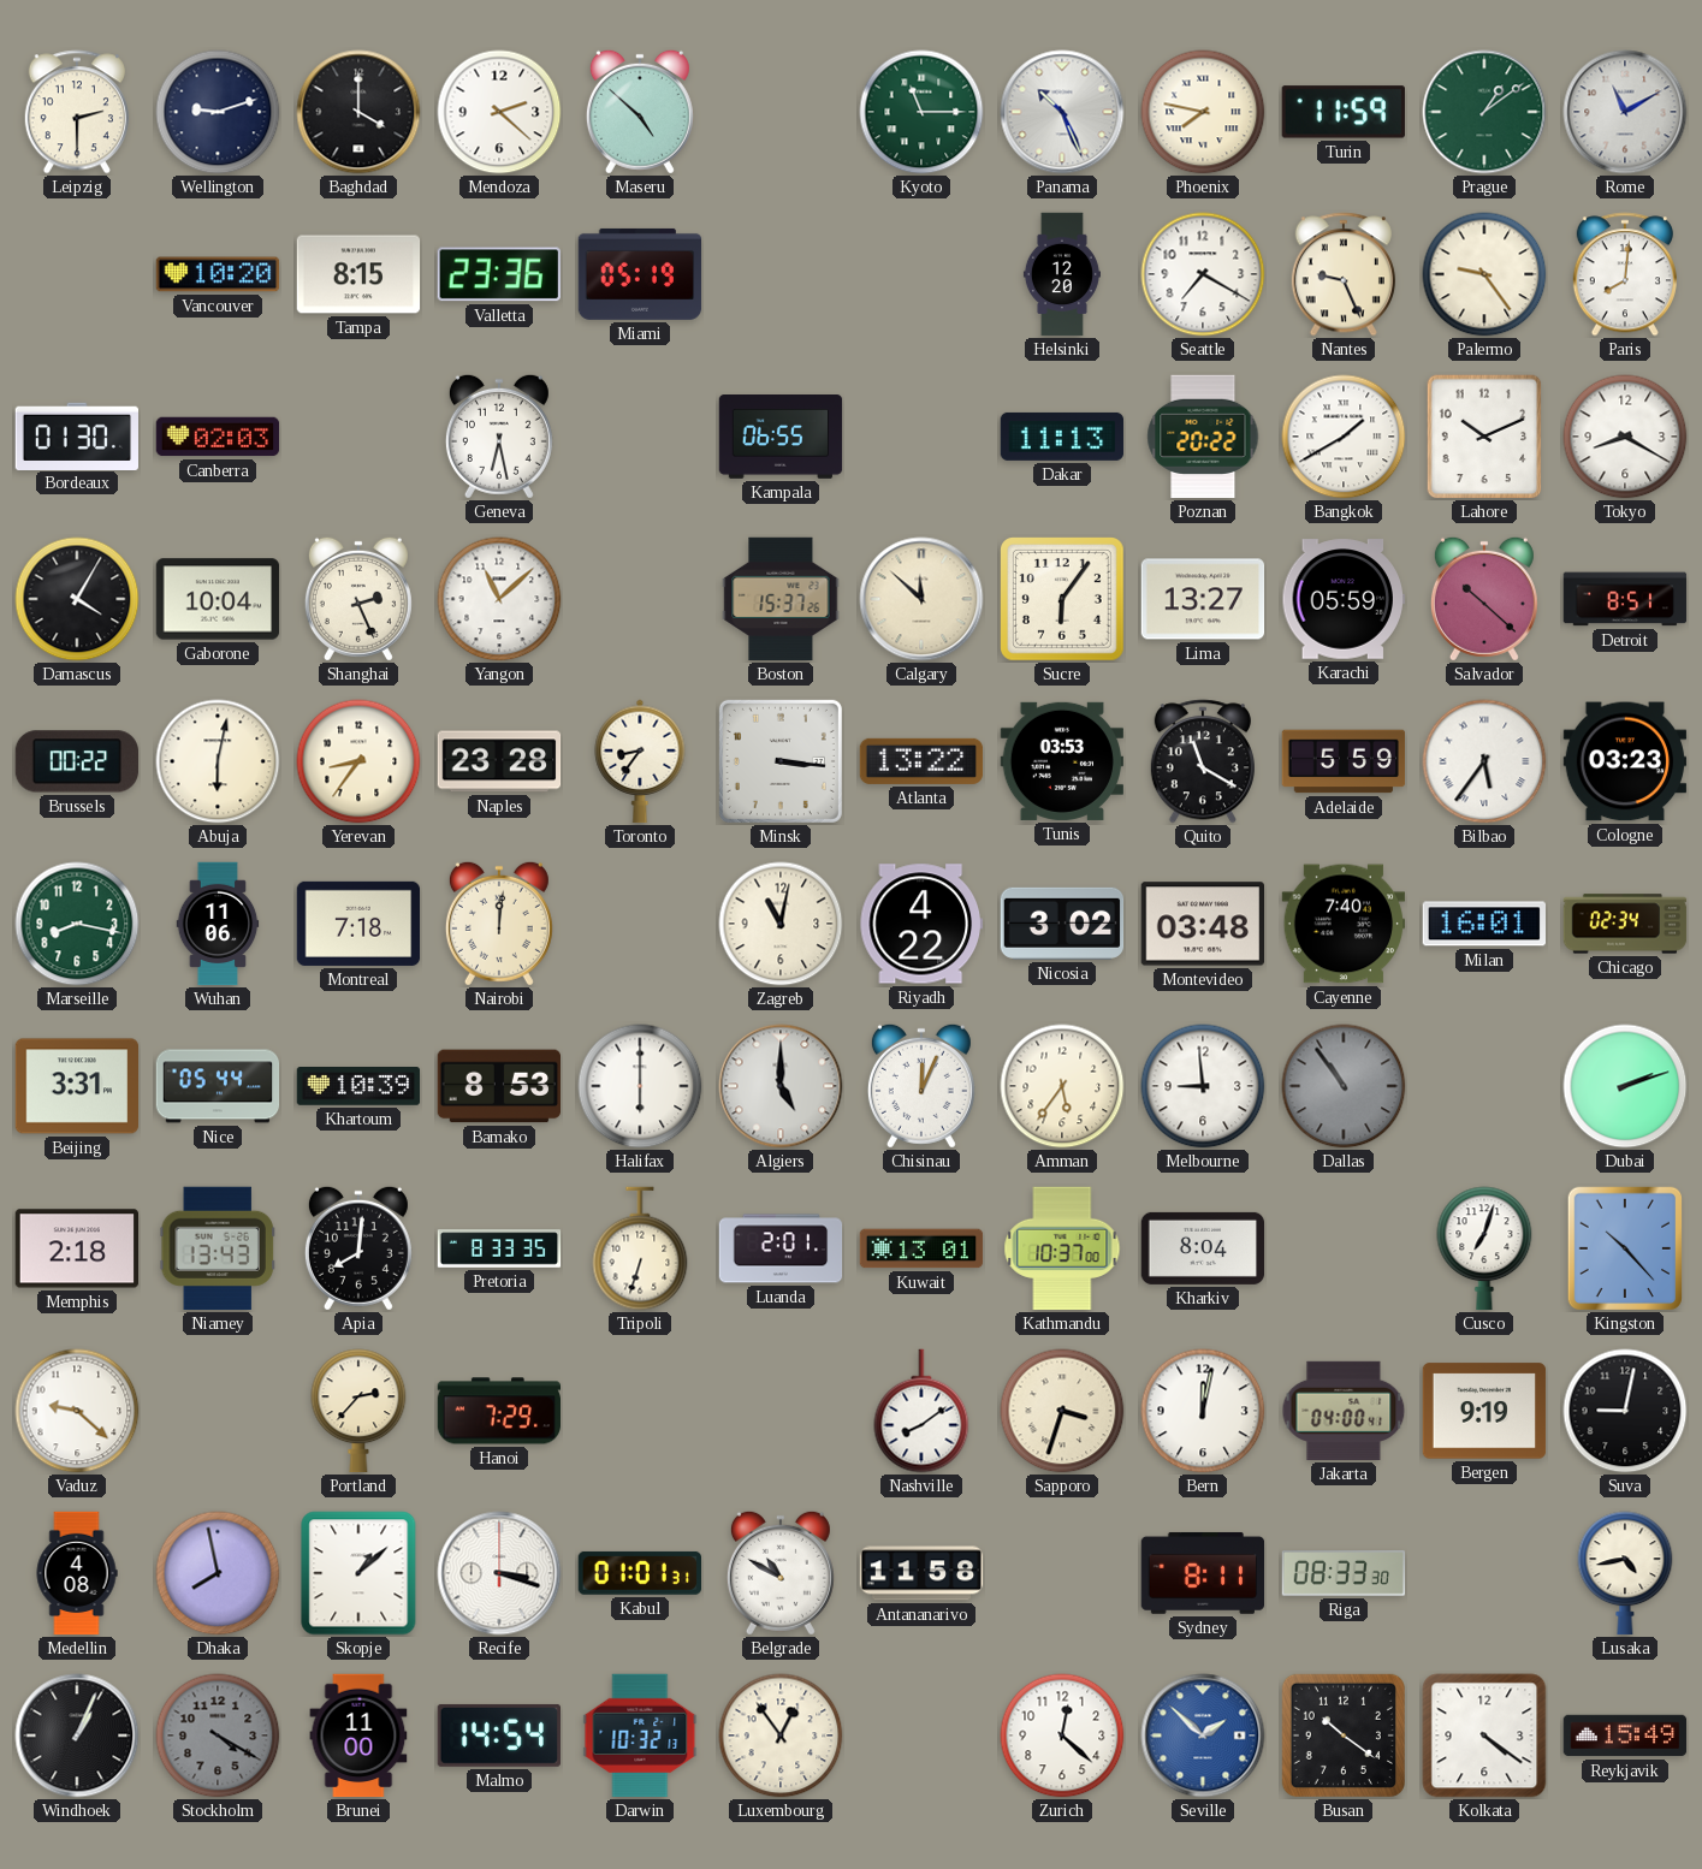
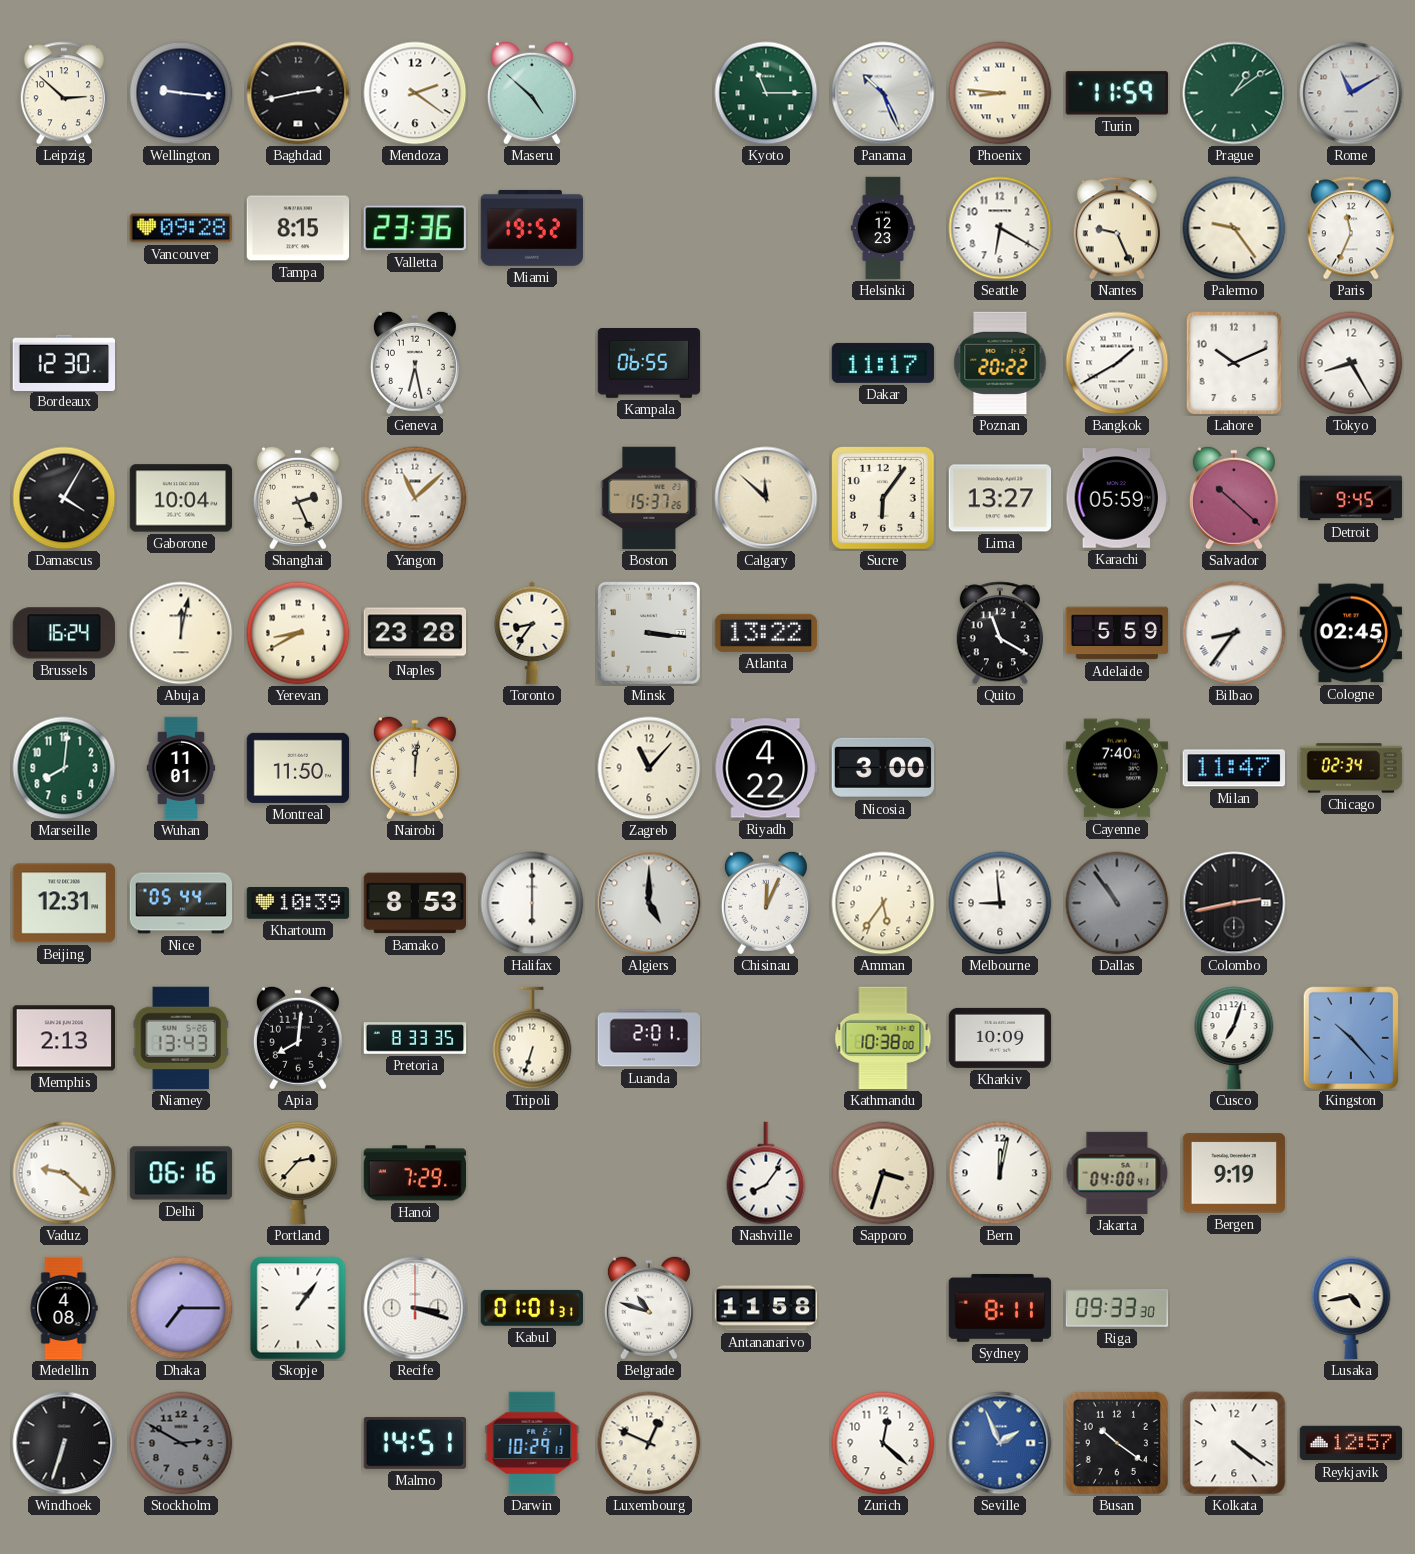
Leipzig: 2:30 -> 2:52 (64, 93)
Wellington: 9:12 -> 9:16 (181, 93)
Baghdad: 4:00 -> 2:43 (298, 93)
Mendoza: 2:22 -> 2:21 (415, 93)
Phoenix: 7:47 -> 8:46 (1000, 93)
Vancouver: 10:20 -> 09:28 (181, 228)
Miami: 05:19 -> 19:52 (532, 228)
Helsinki: 12:20 -> 12:23 (883, 228)
Seattle: 7:20 -> 6:20 (1000, 228)
Paris: 8:01 -> 11:34 (1351, 228)
Bordeaux: 01:30 -> 12:30 (63, 362)
Canberra: 02:03 -> none (218, 437)
Dakar: 11:13 -> 11:17 (883, 363)
Tokyo: 8:20 -> 8:25 (1351, 363)
Detroit: 8:51 -> 9:45 (1351, 498)
Brussels: 00:22 -> 16:24 (63, 633)
Abuja: 6:02 -> 12:02 (181, 633)
Yerevan: 8:36 -> 8:40 (298, 633)
Tunis: 03:53 -> none (1061, 761)
Bilbao: 5:36 -> 8:36 (1234, 633)
Cologne: 03:23 -> 02:45 (1351, 633)
Marseille: 8:17 -> 8:01 (64, 768)
Wuhan: 11:06 -> 11:01 (181, 768)
Montreal: 7:18 -> 11:50 (298, 768)
Zagreb: 11:02 -> 11:07 (649, 768)
Nicosia: 3:02 -> 3:00 (883, 768)
Montevideo: 03:48 -> none (1202, 924)
Milan: 16:01 -> 11:47 (1233, 768)
Beijing: 3:31 -> 12:31 (64, 903)
Colombo: none -> 2:43 (1234, 903)
Dubai: 2:12 -> none (1625, 1086)
Memphis: 2:18 -> 2:13 (63, 1038)
Kuwait: 13:01 -> none (921, 1248)
Kathmandu: 10:37 -> 10:38 (883, 1038)
Kharkiv: 8:04 -> 10:09 (1000, 1038)
Delhi: none -> 06:16 (181, 1173)
Nashville: 8:09 -> 8:06 (766, 1173)
Suva: 9:02 -> none (1625, 1411)
Dhaka: 7:58 -> 7:15 (181, 1308)
Skopje: 1:08 -> 1:06 (298, 1308)
Belgrade: 10:50 -> 10:48 (649, 1308)
Riga: 08:33 -> 09:33 (1117, 1308)
Windhoek: 1:04 -> 6:33 (64, 1443)
Stockholm: 4:20 -> 2:50 (181, 1443)
Brunei: 11:00 -> none (358, 1735)
Malmo: 14:54 -> 14:51 (414, 1443)
Darwin: 10:32 -> 10:29 (532, 1443)
Luxembourg: 12:54 -> 12:49 (649, 1443)
Seville: 1:52 -> 1:56 (1000, 1443)
Reykjavik: 15:49 -> 12:57 (1351, 1443)
